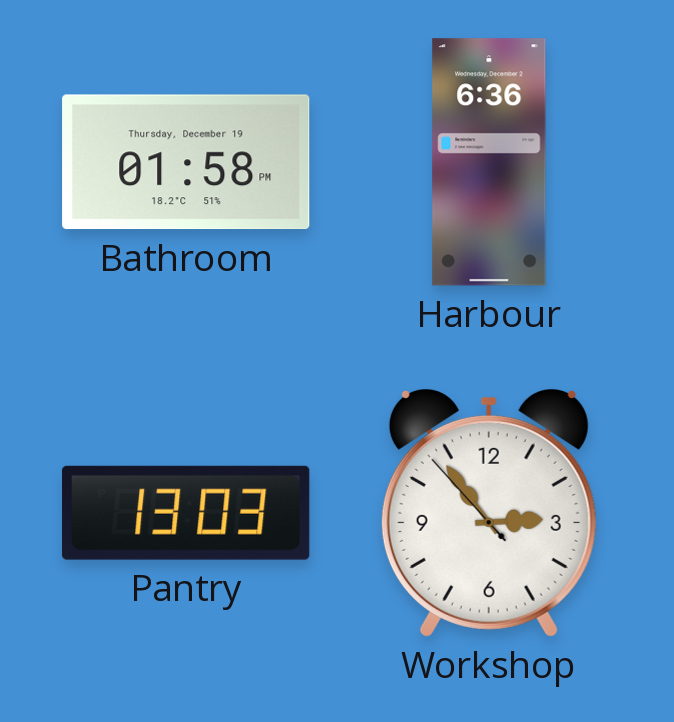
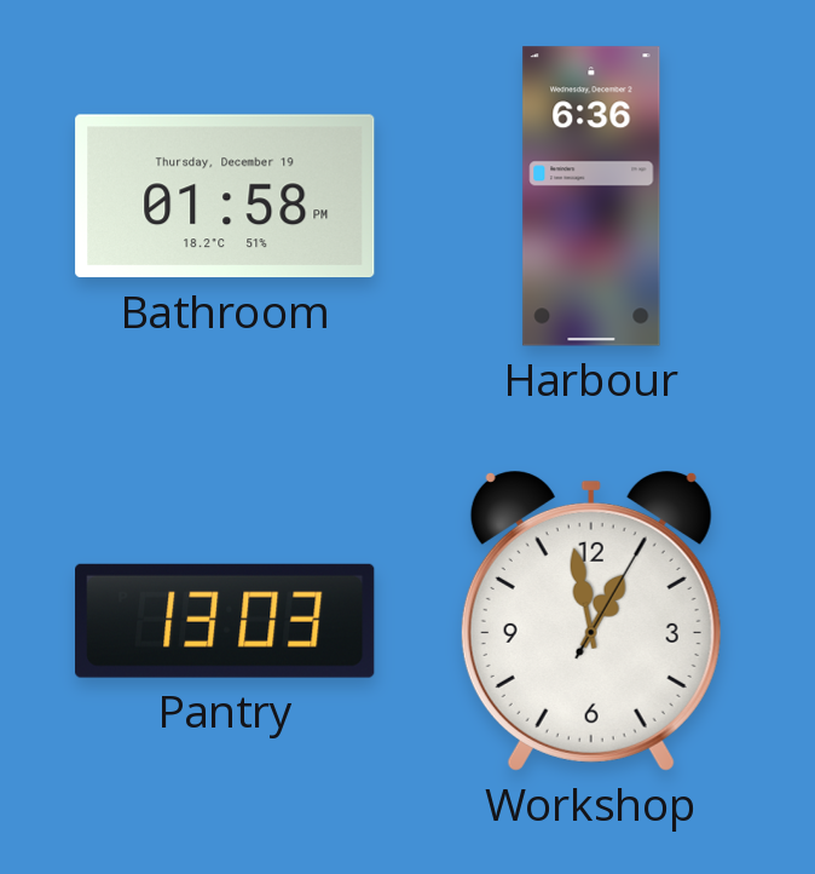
Workshop: 2:53 -> 12:58 (591, 621)
